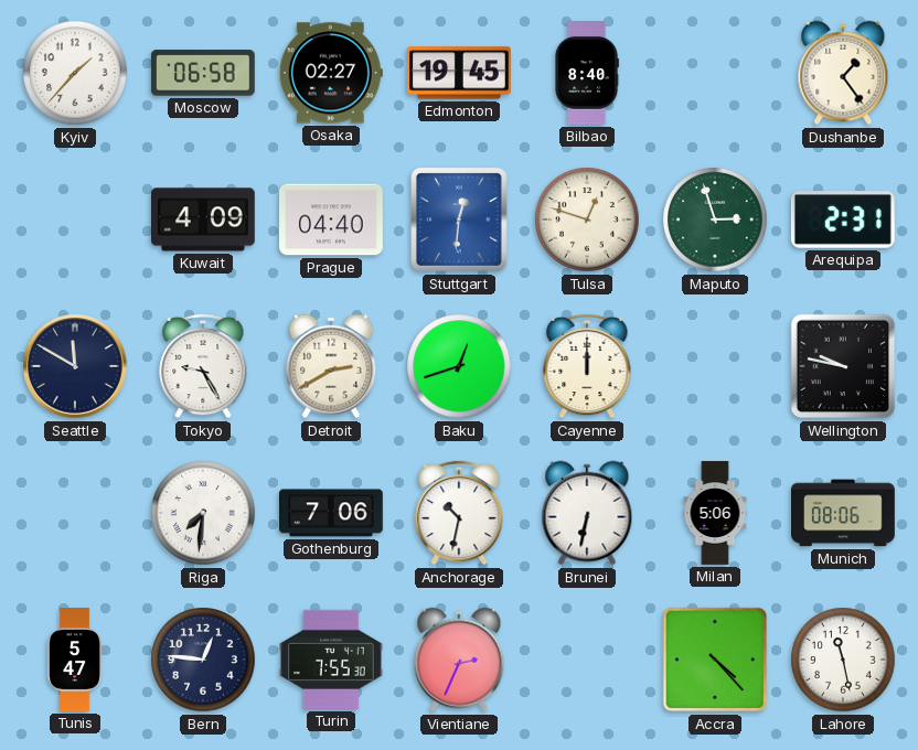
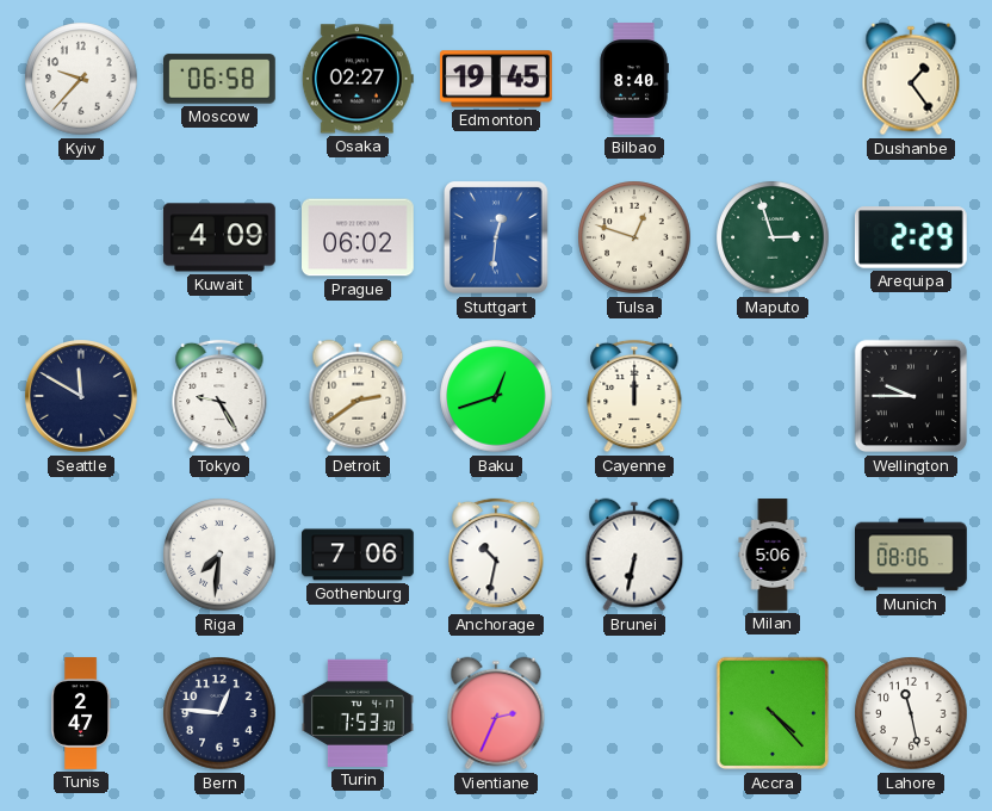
Kyiv: 1:37 -> 9:37 (81, 79)
Prague: 04:40 -> 06:02 (359, 237)
Arequipa: 2:31 -> 2:29 (911, 237)
Detroit: 2:40 -> 2:39 (358, 396)
Wellington: 9:47 -> 9:45 (911, 396)
Tunis: 5:47 -> 2:47 (81, 713)
Turin: 7:55 -> 7:53 (359, 713)
